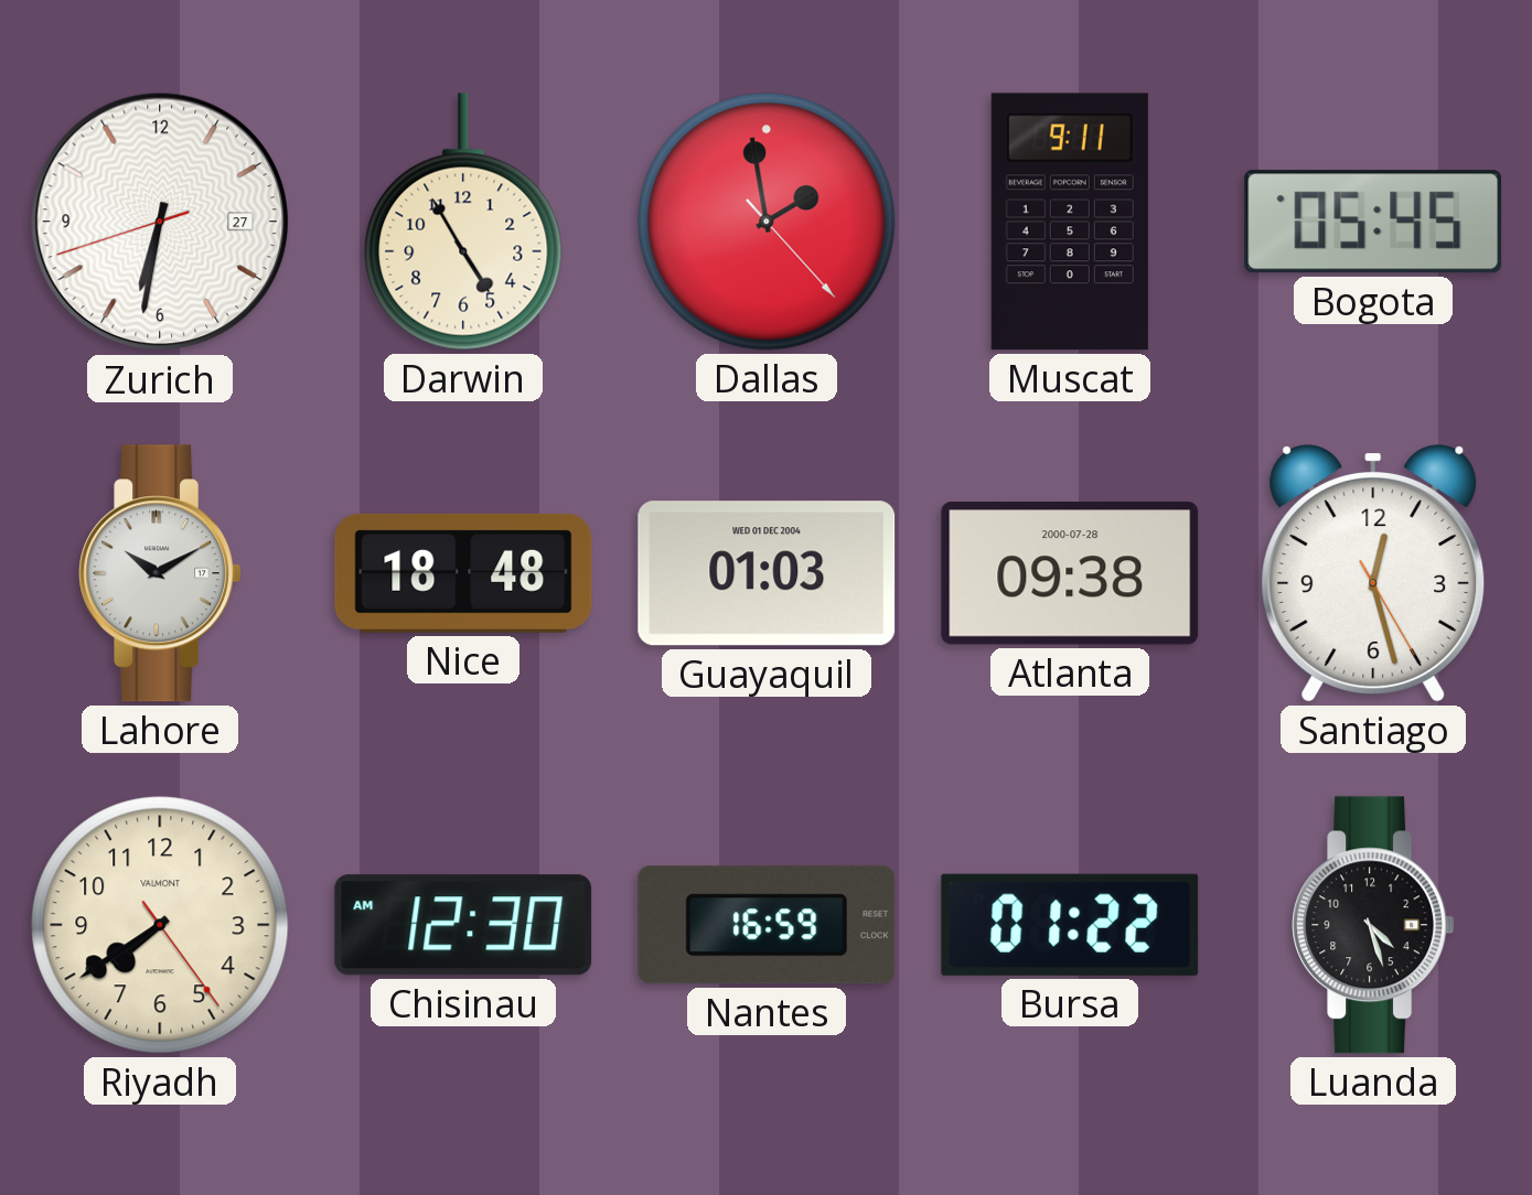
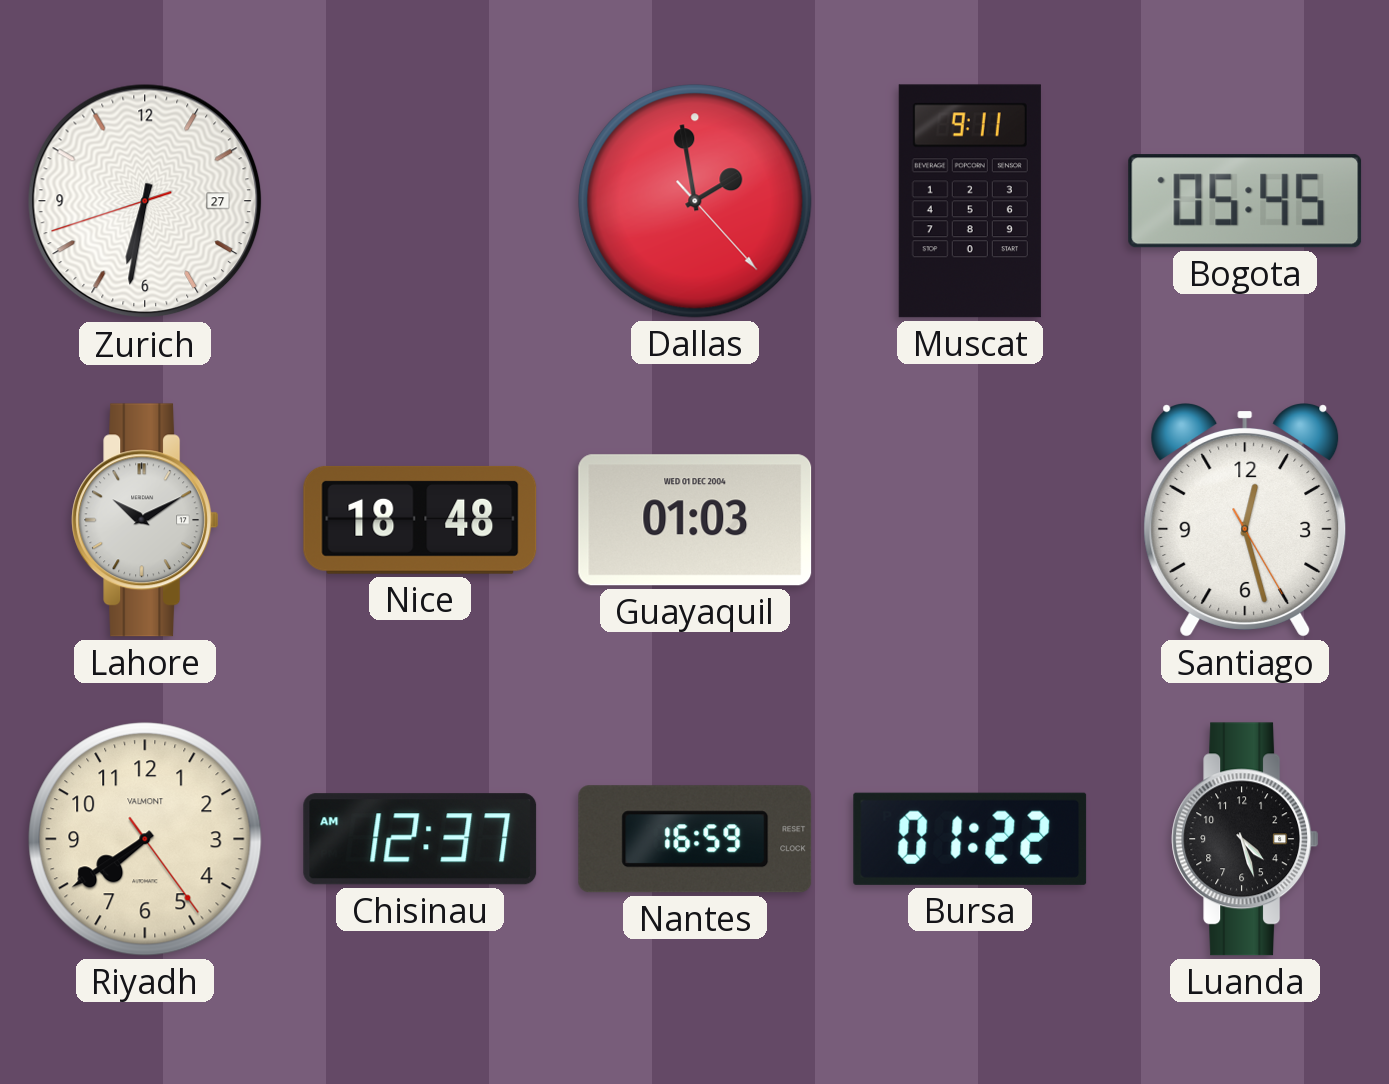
Darwin: 4:55 -> none (463, 222)
Atlanta: 09:38 -> none (1070, 573)
Chisinau: 12:30 -> 12:37 (420, 839)
